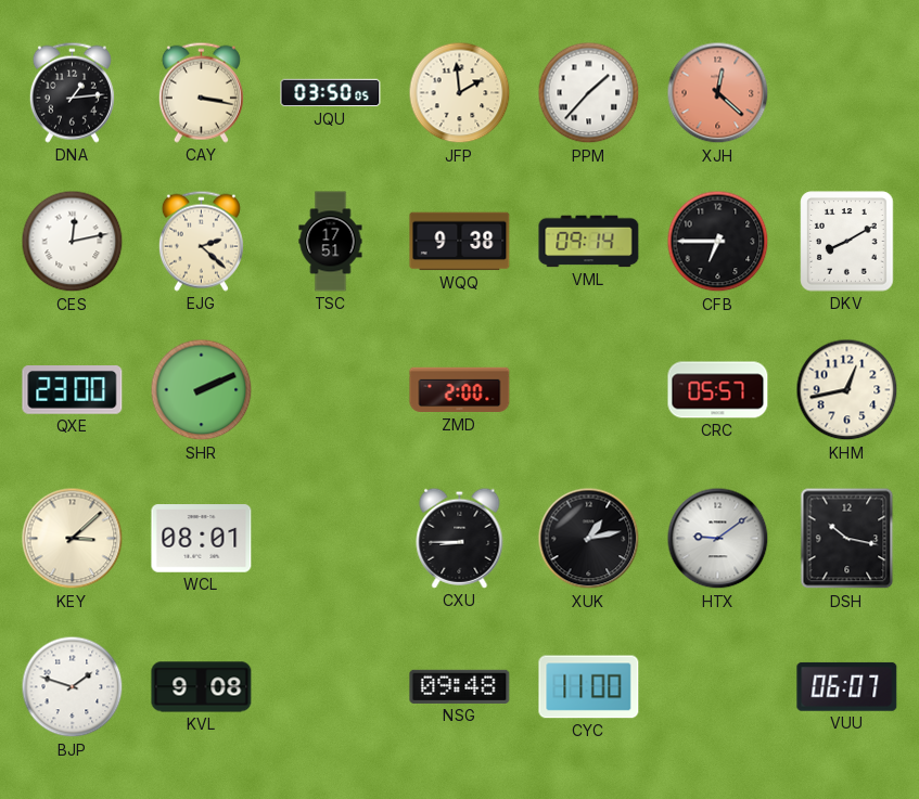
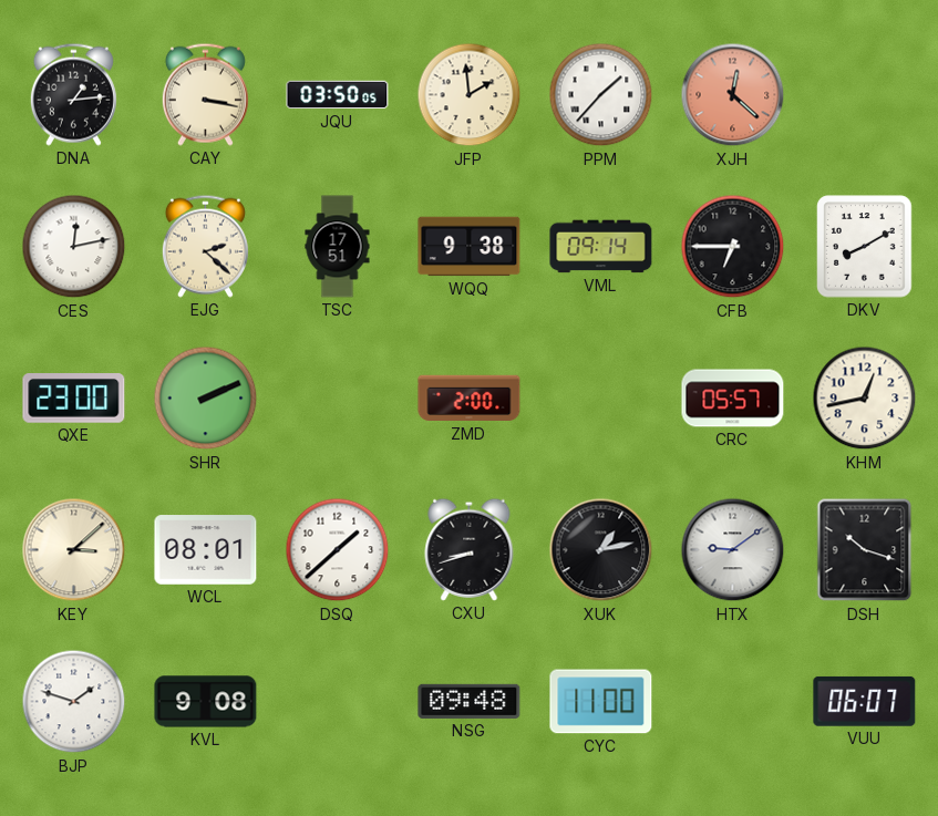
DSQ: none -> 1:38 (338, 550)
CXU: 8:45 -> 8:42 (470, 549)
DSH: 10:17 -> 10:18 (865, 550)
